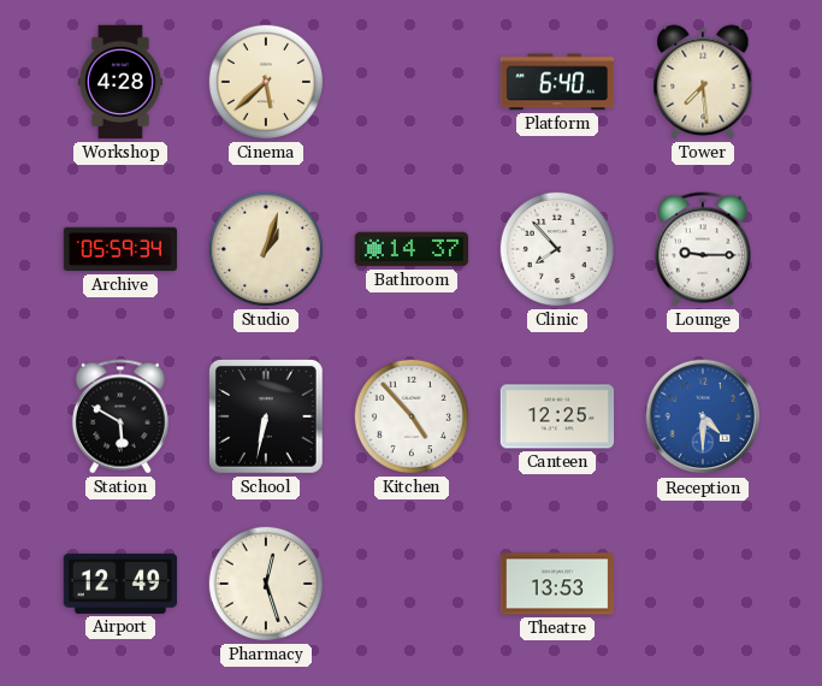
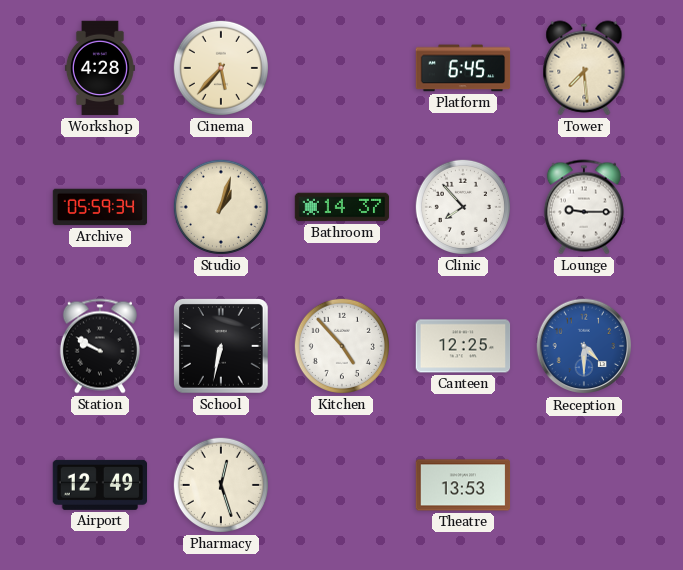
Cinema: 5:38 -> 5:37 (221, 68)
Platform: 6:40 -> 6:45 (463, 68)
Station: 5:50 -> 9:50 (100, 346)
